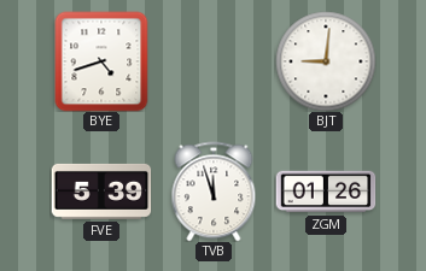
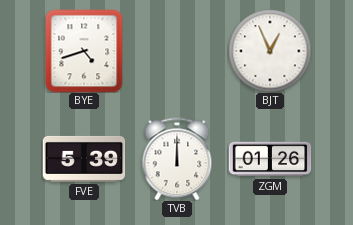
BJT: 9:01 -> 12:56 (270, 51)
TVB: 11:57 -> 12:00 (177, 159)
